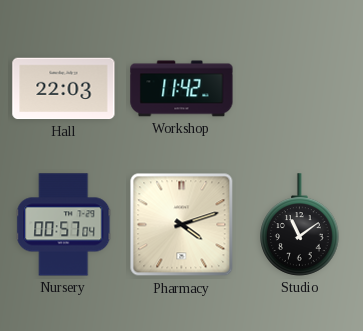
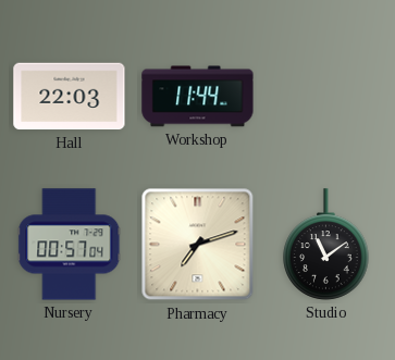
Workshop: 11:42 -> 11:44 (198, 97)
Pharmacy: 4:12 -> 7:12 (198, 245)
